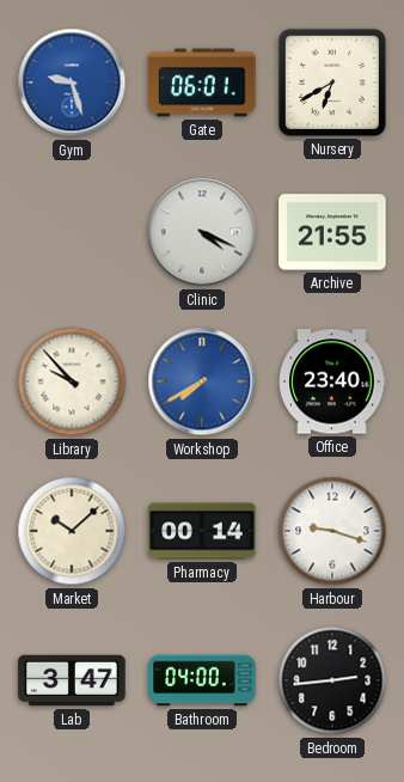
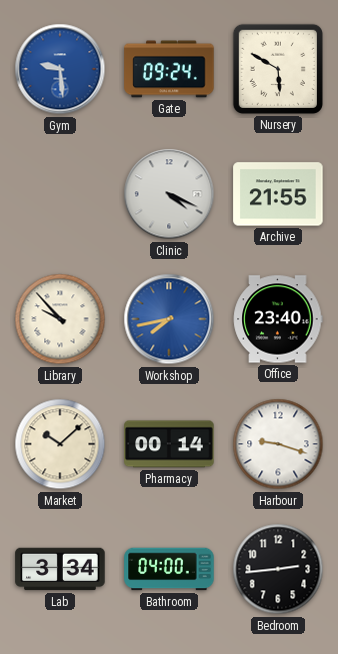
Gym: 9:27 -> 9:29 (60, 69)
Gate: 06:01 -> 09:24 (169, 69)
Nursery: 6:40 -> 5:50 (278, 69)
Workshop: 7:40 -> 7:43 (169, 319)
Lab: 3:47 -> 3:34 (60, 569)
